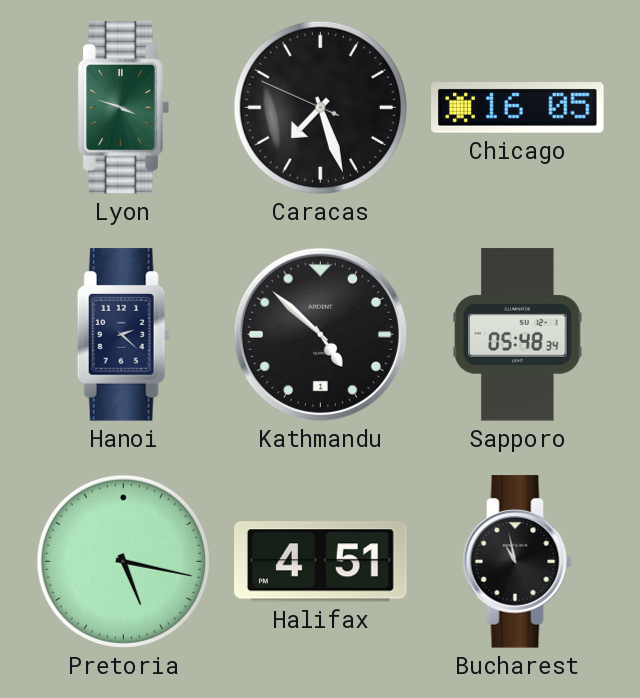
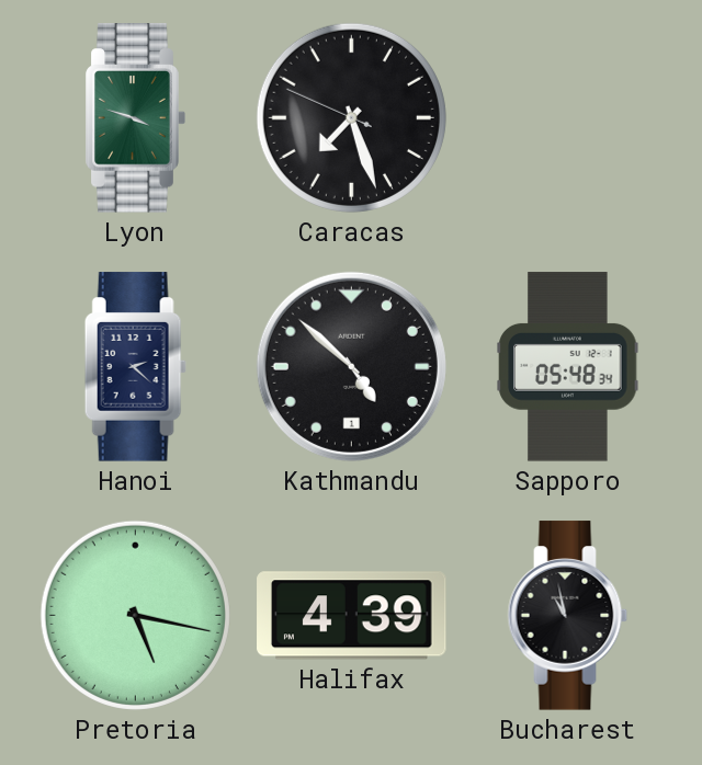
Chicago: 16:05 -> none (518, 108)
Halifax: 4:51 -> 4:39 (352, 616)
